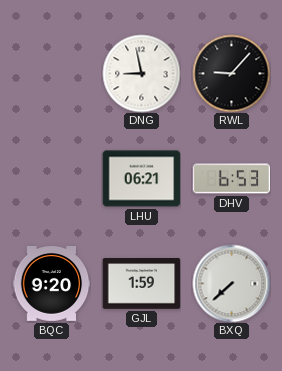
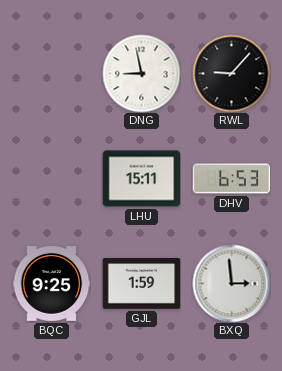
LHU: 06:21 -> 15:11 (141, 179)
BQC: 9:20 -> 9:25 (51, 284)
BXQ: 7:38 -> 2:59 (231, 283)
